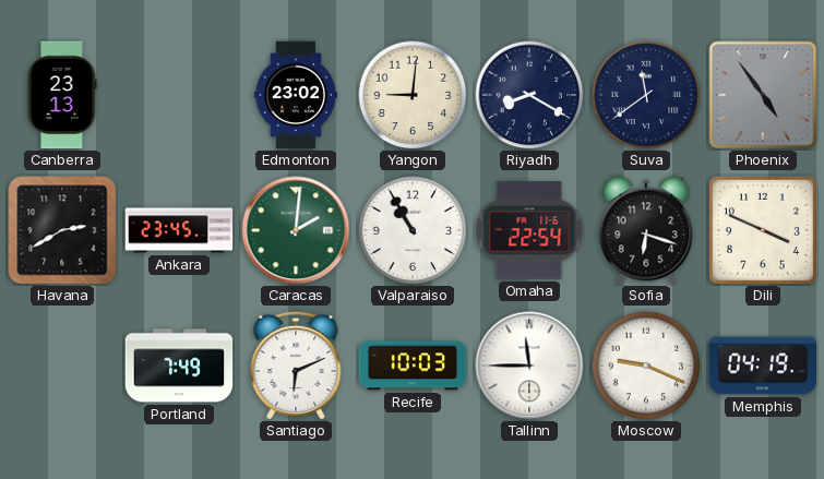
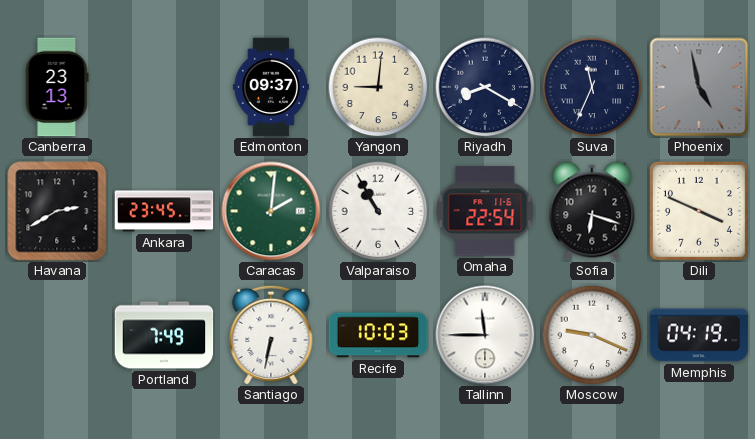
Edmonton: 23:02 -> 09:37 (271, 87)
Suva: 11:39 -> 11:34 (592, 87)
Phoenix: 4:54 -> 4:58 (699, 87)
Santiago: 6:11 -> 6:32 (271, 335)
